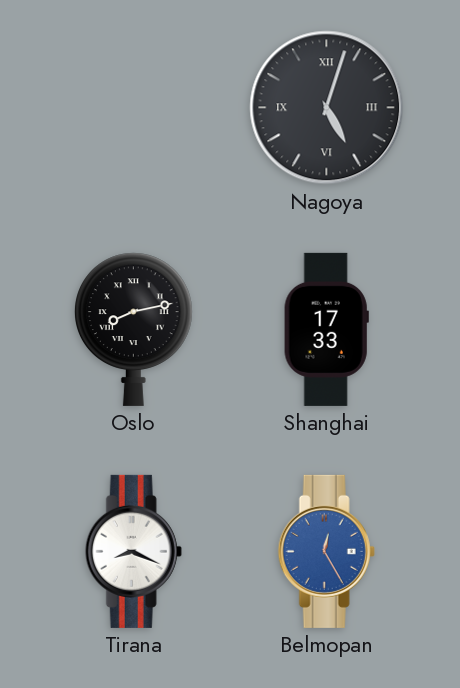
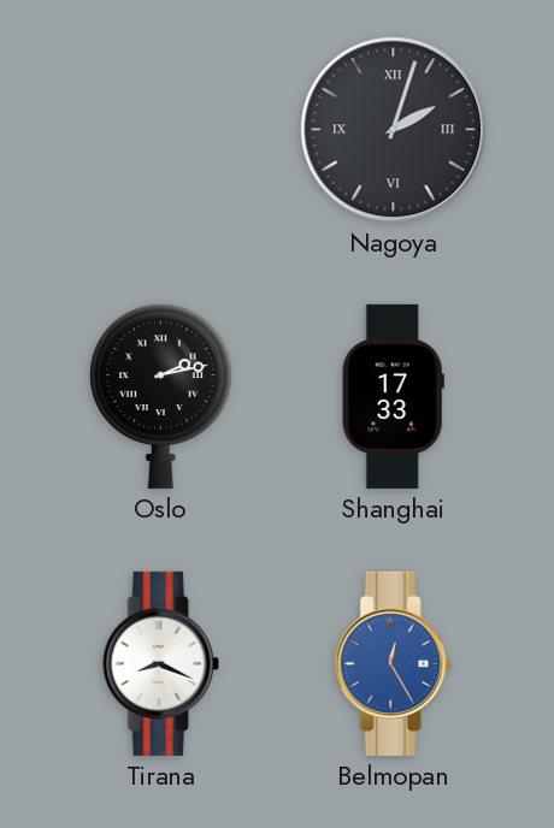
Nagoya: 5:03 -> 2:03 (394, 130)
Oslo: 8:13 -> 2:13 (161, 396)
